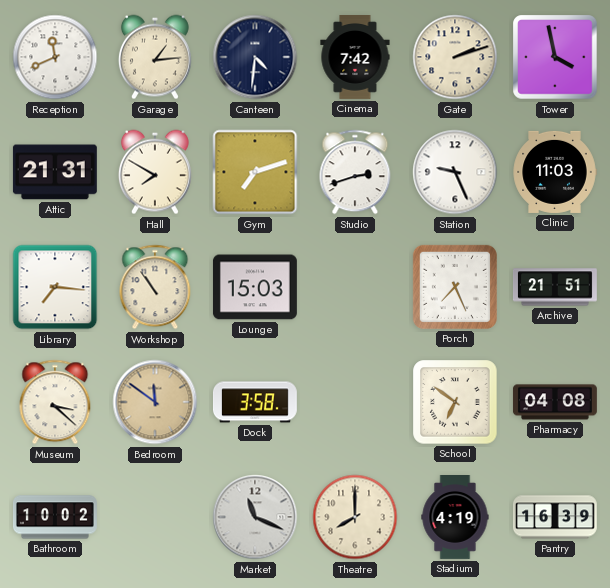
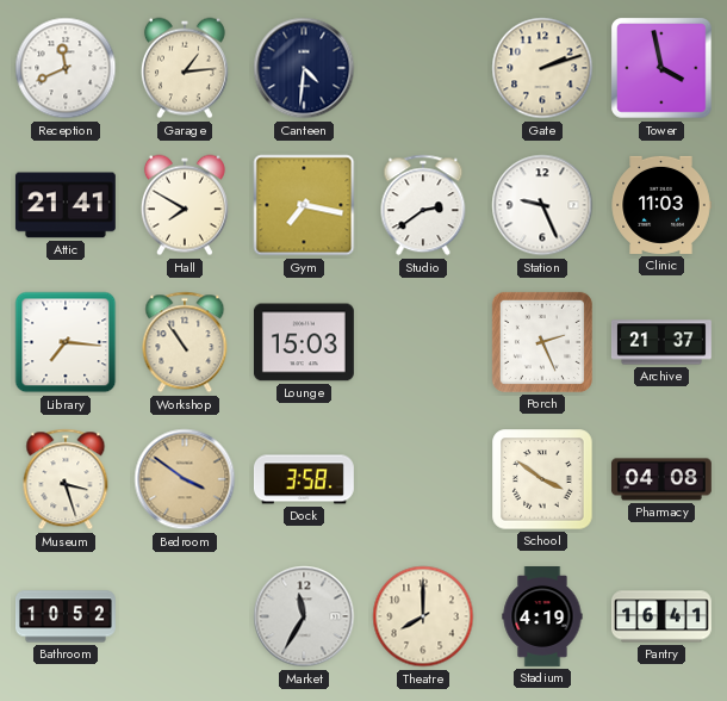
Cinema: 7:42 -> none (355, 58)
Attic: 21:31 -> 21:41 (66, 205)
Gym: 7:12 -> 7:17 (304, 205)
Studio: 2:42 -> 2:39 (423, 205)
Porch: 7:26 -> 2:26 (542, 342)
Archive: 21:51 -> 21:37 (661, 342)
Museum: 3:22 -> 3:27 (66, 479)
Bedroom: 11:51 -> 3:51 (185, 479)
School: 6:51 -> 3:51 (542, 479)
Bathroom: 10:02 -> 10:52 (67, 616)
Market: 11:19 -> 11:35 (304, 616)
Pantry: 16:39 -> 16:41 (661, 616)
